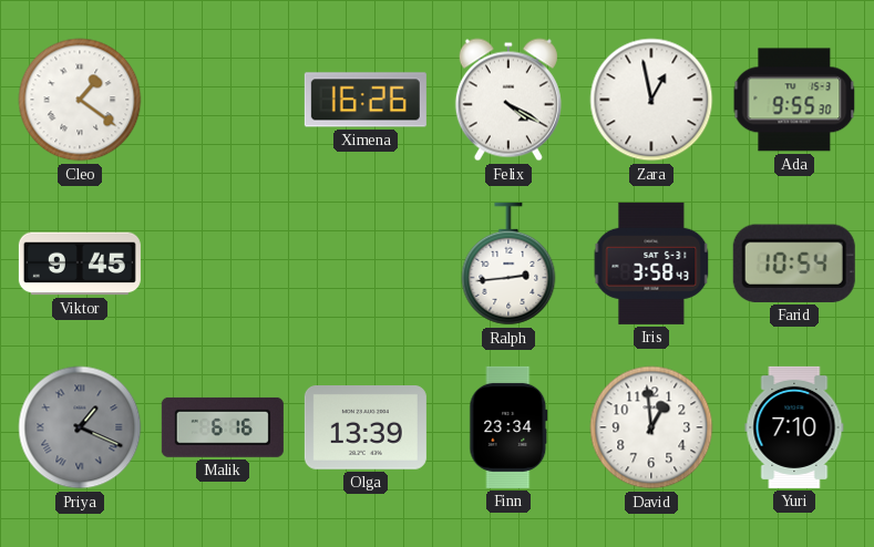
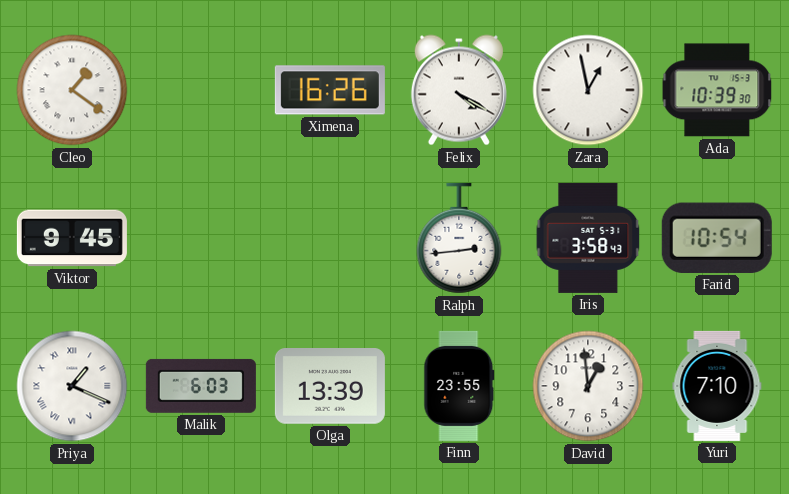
Ada: 9:55 -> 10:39 (717, 90)
Priya dial: grey -> white (72, 386)
Malik: 6:16 -> 6:03 (201, 386)
Finn: 23:34 -> 23:55 (459, 386)
